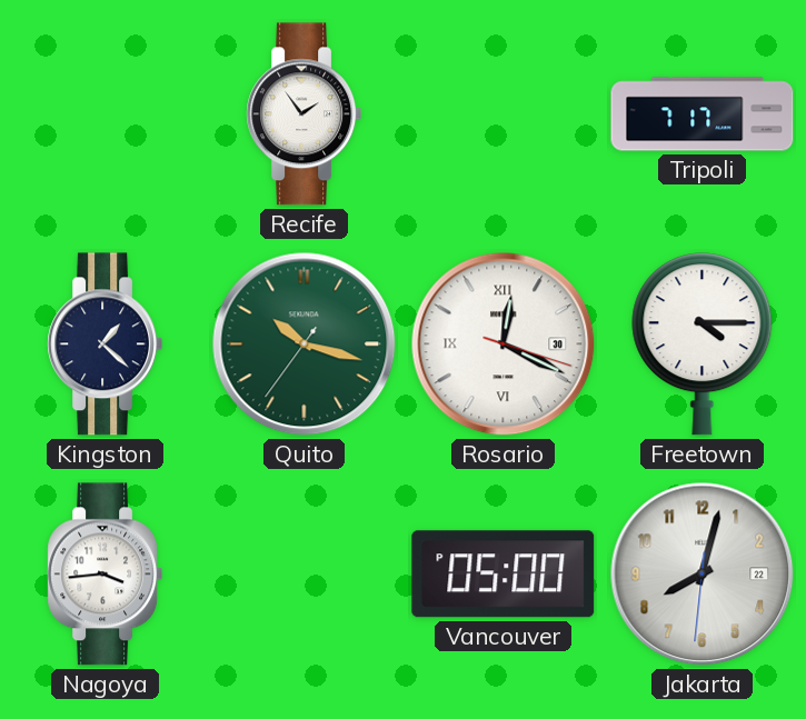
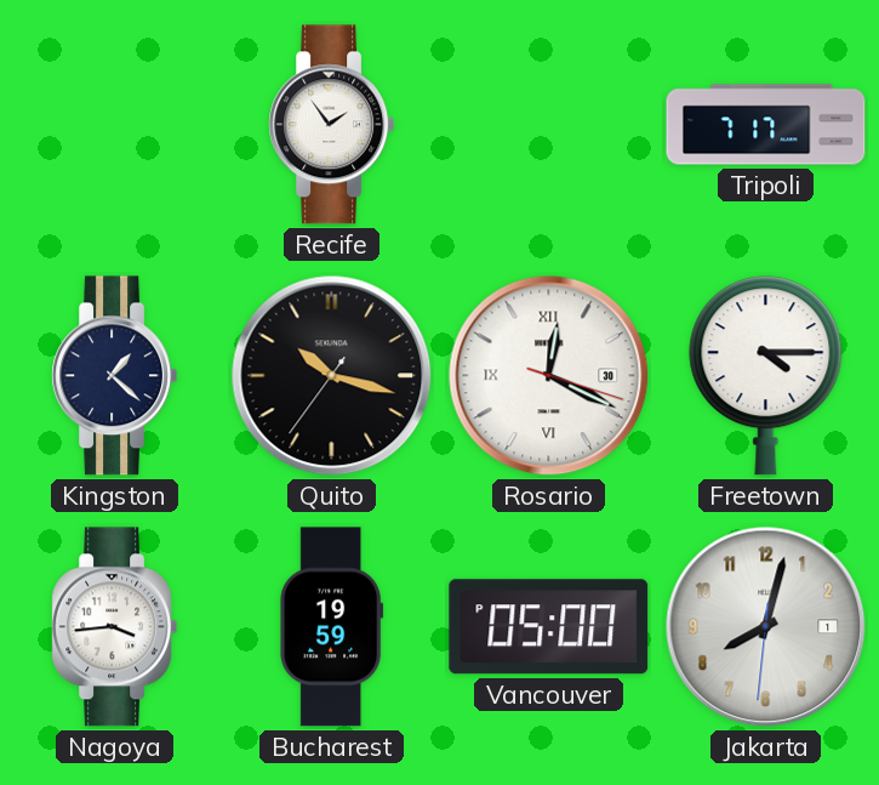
Quito dial: green -> black (332, 376)
Bucharest: none -> 19:59 (332, 627)
Jakarta date: 22 -> 1 (766, 627)
